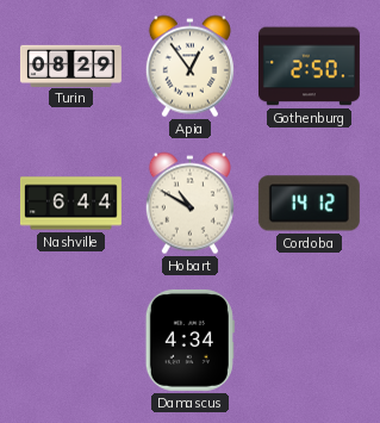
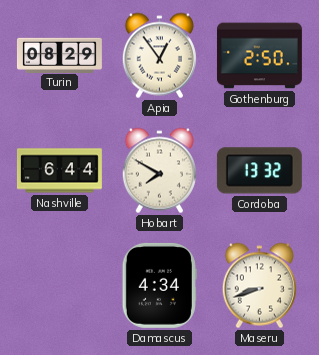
Hobart: 10:50 -> 7:50 (159, 171)
Cordoba: 14:12 -> 13:32 (259, 171)
Maseru: none -> 8:42 (259, 286)
